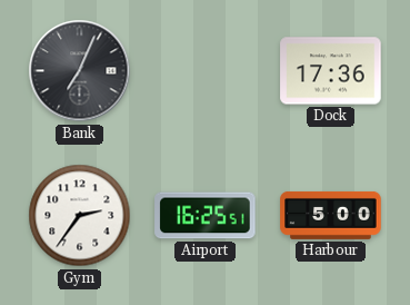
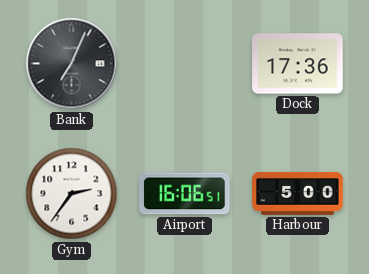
Airport: 16:25 -> 16:06 (185, 194)
